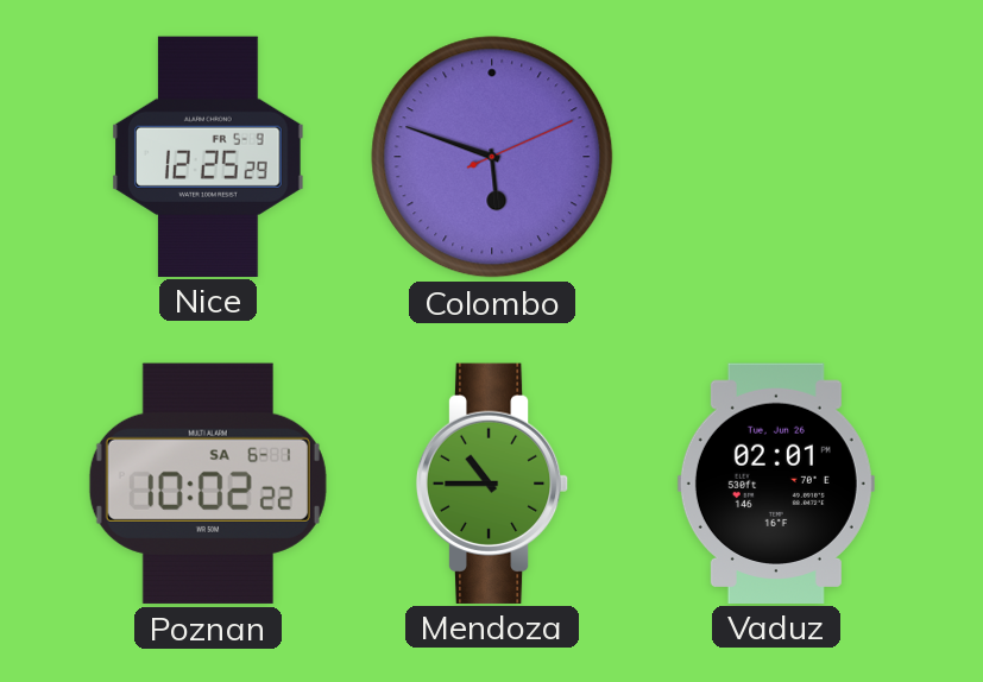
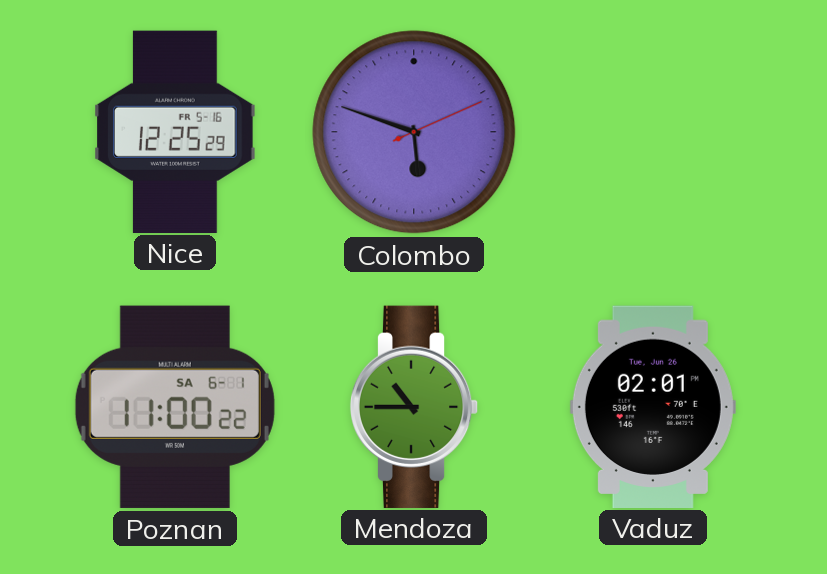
Nice date: FR 5-9 -> FR 5-16 (175, 131)
Poznan: 10:02 -> 11:00 (175, 407)
